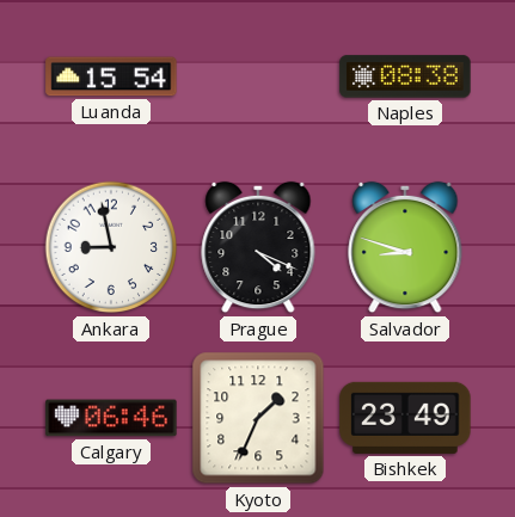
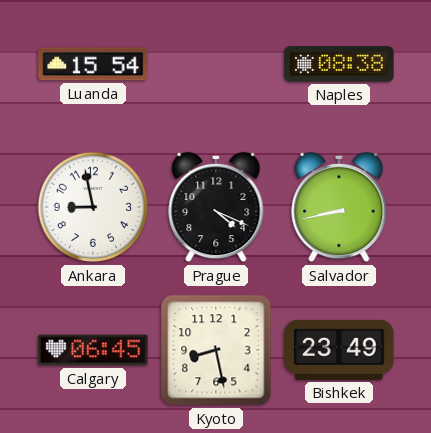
Salvador: 8:48 -> 8:43 (339, 207)
Calgary: 06:46 -> 06:45 (93, 350)
Kyoto: 1:34 -> 8:28 (216, 350)
